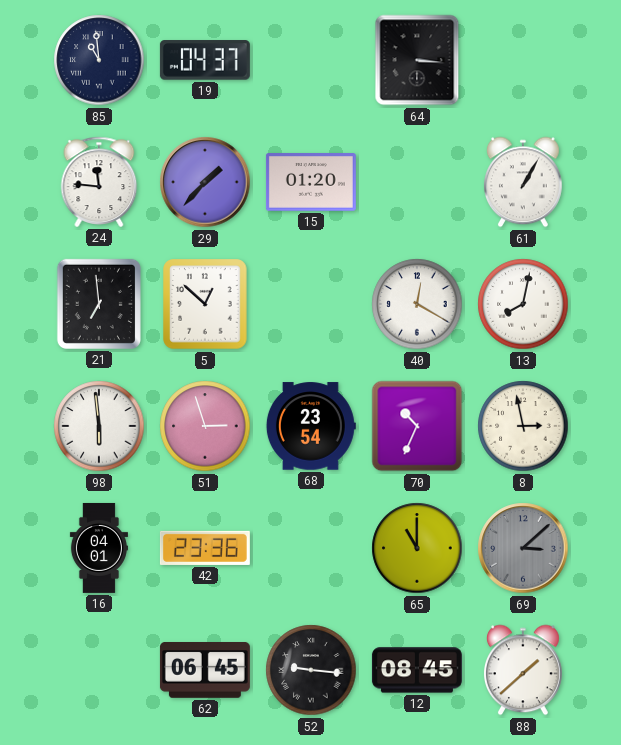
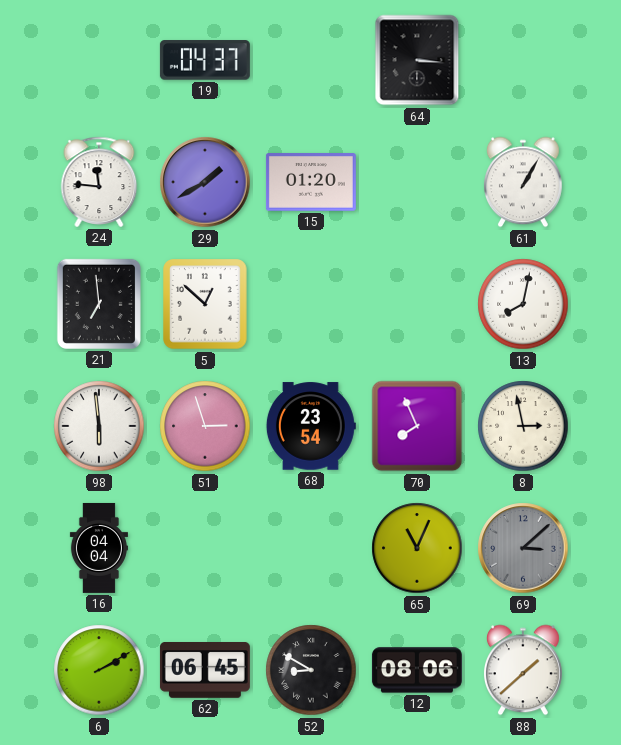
85: 10:59 -> none (99, 60)
29: 1:37 -> 1:40 (205, 182)
40: 12:20 -> none (417, 304)
70: 10:34 -> 7:56 (417, 426)
16: 04:01 -> 04:04 (99, 548)
42: 23:36 -> none (205, 548)
65: 11:00 -> 11:04 (417, 548)
6: none -> 2:10 (99, 670)
52: 9:16 -> 8:50 (311, 670)
12: 08:45 -> 08:06 (417, 670)
